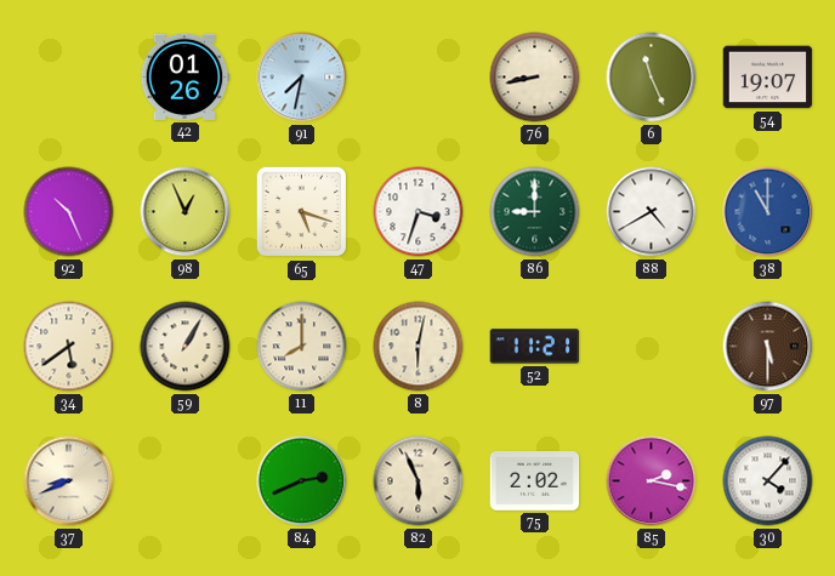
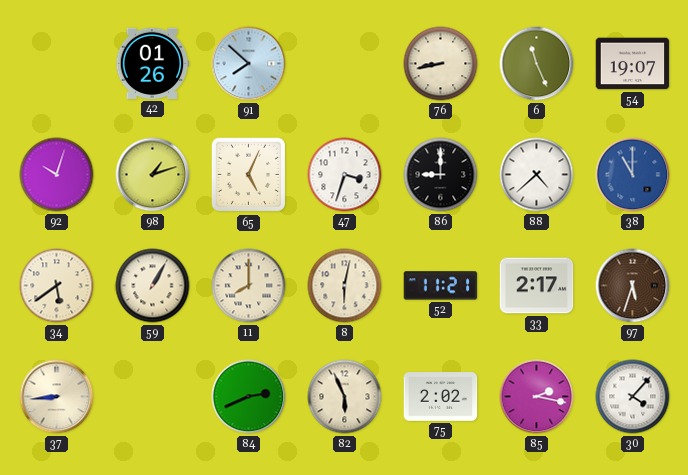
91: 7:32 -> 7:52 (249, 64)
92: 10:26 -> 10:03 (57, 175)
98: 12:56 -> 1:12 (153, 175)
65: 5:18 -> 5:04 (249, 175)
86 dial: green -> black (441, 175)
88: 4:40 -> 4:38 (537, 175)
33: none -> 2:17 (537, 286)
97: 5:30 -> 5:33 (633, 286)
37: 8:41 -> 8:44 (57, 397)
